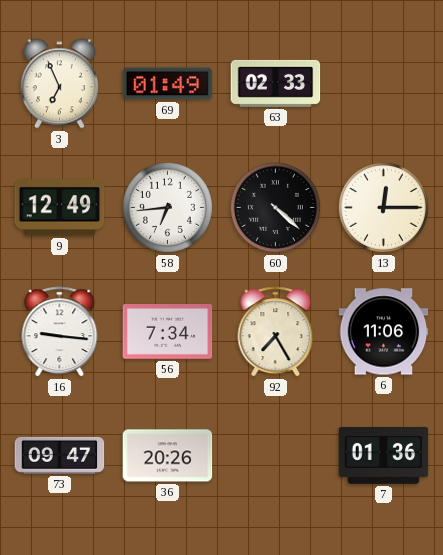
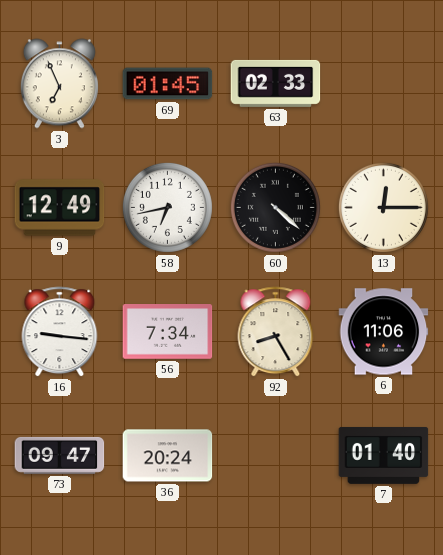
69: 01:49 -> 01:45 (168, 84)
58: 6:44 -> 6:43 (167, 207)
92: 7:25 -> 8:25 (276, 332)
36: 20:26 -> 20:24 (168, 456)
7: 01:36 -> 01:40 (384, 455)
